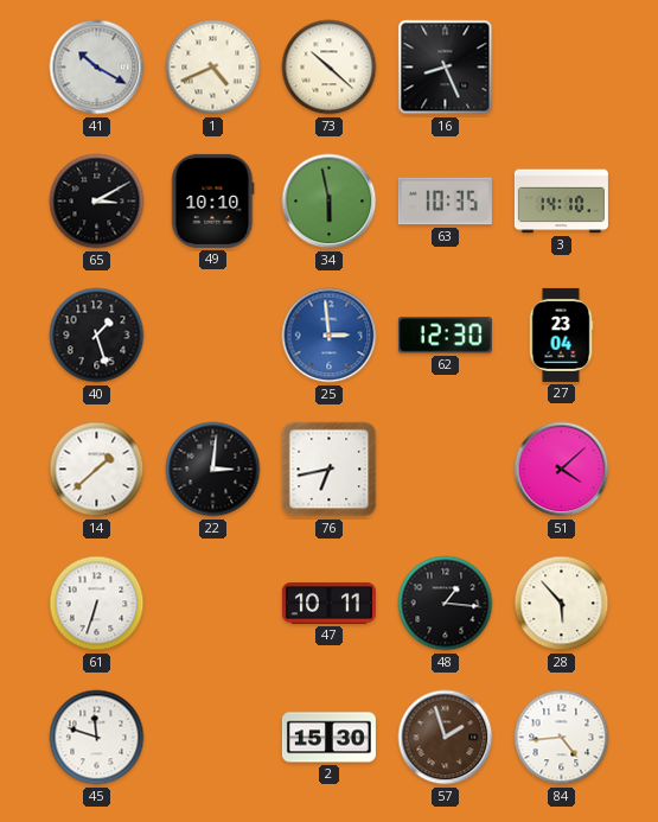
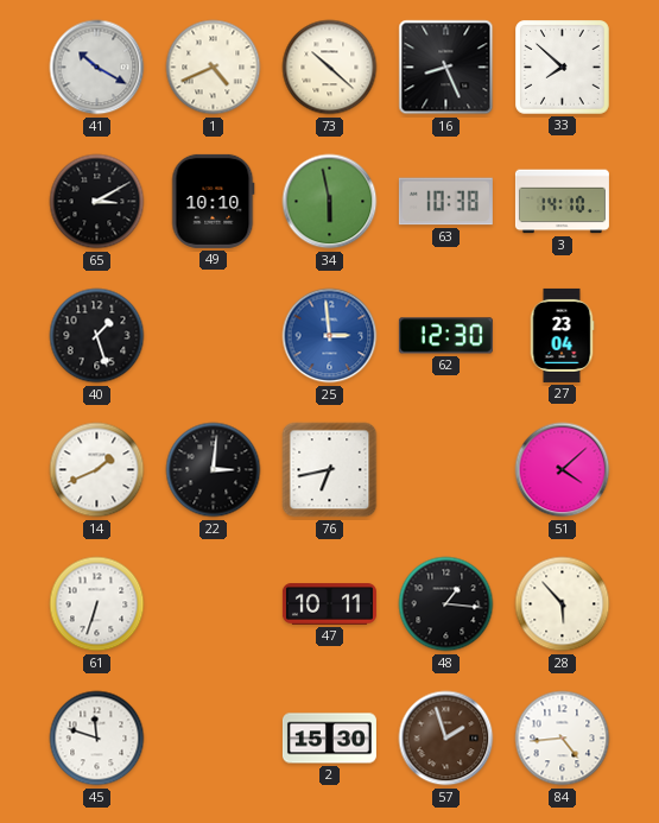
33: none -> 7:52 (563, 68)
63: 10:35 -> 10:38 (445, 202)
14: 1:38 -> 1:41 (97, 470)
